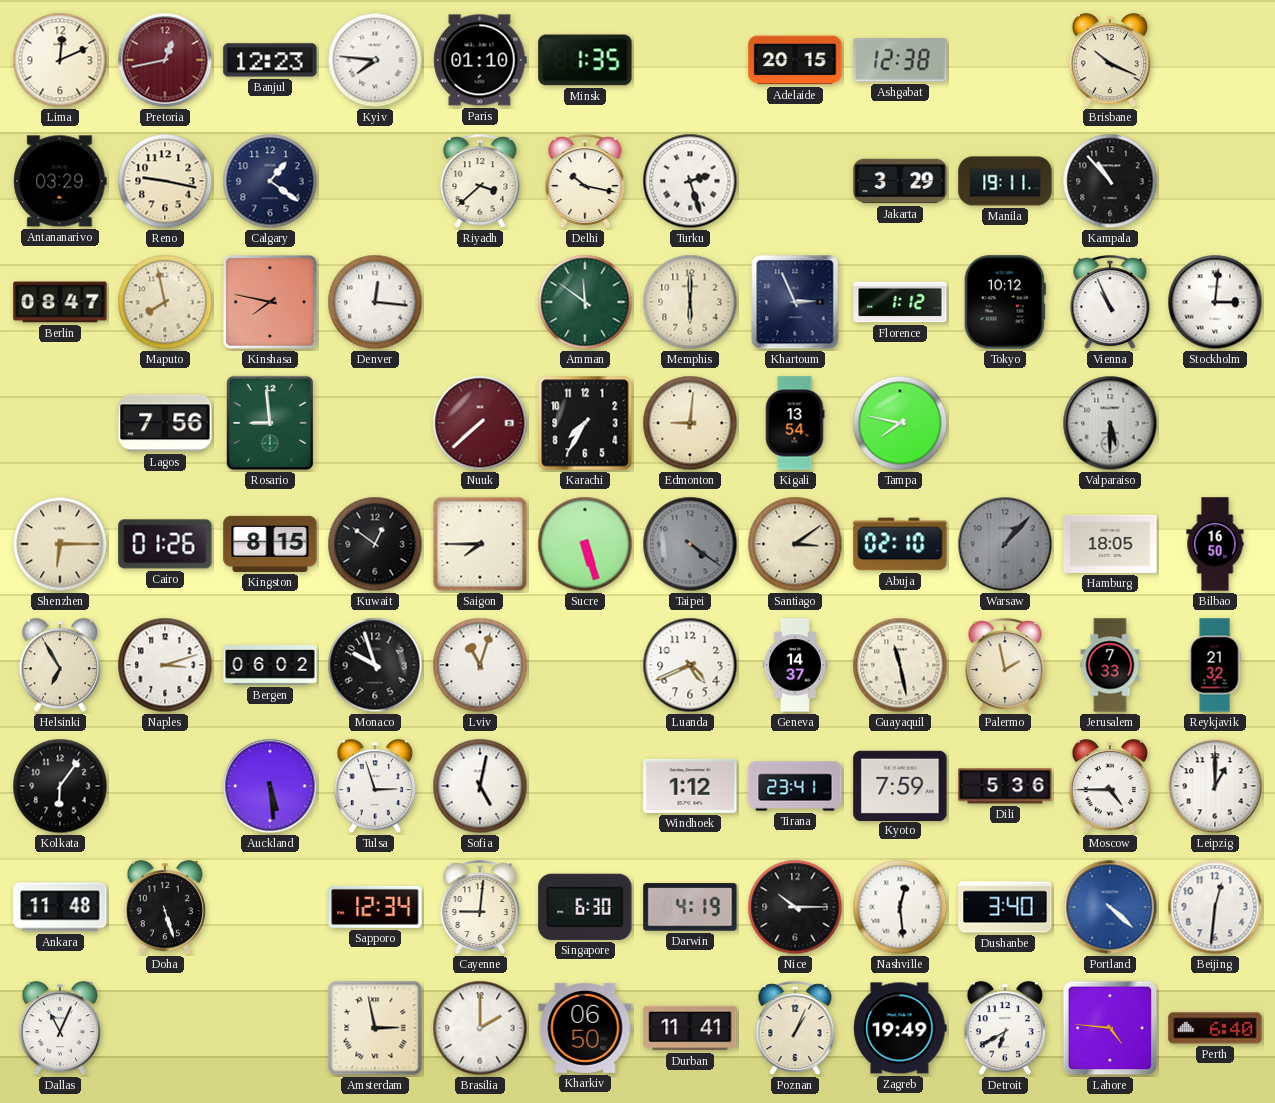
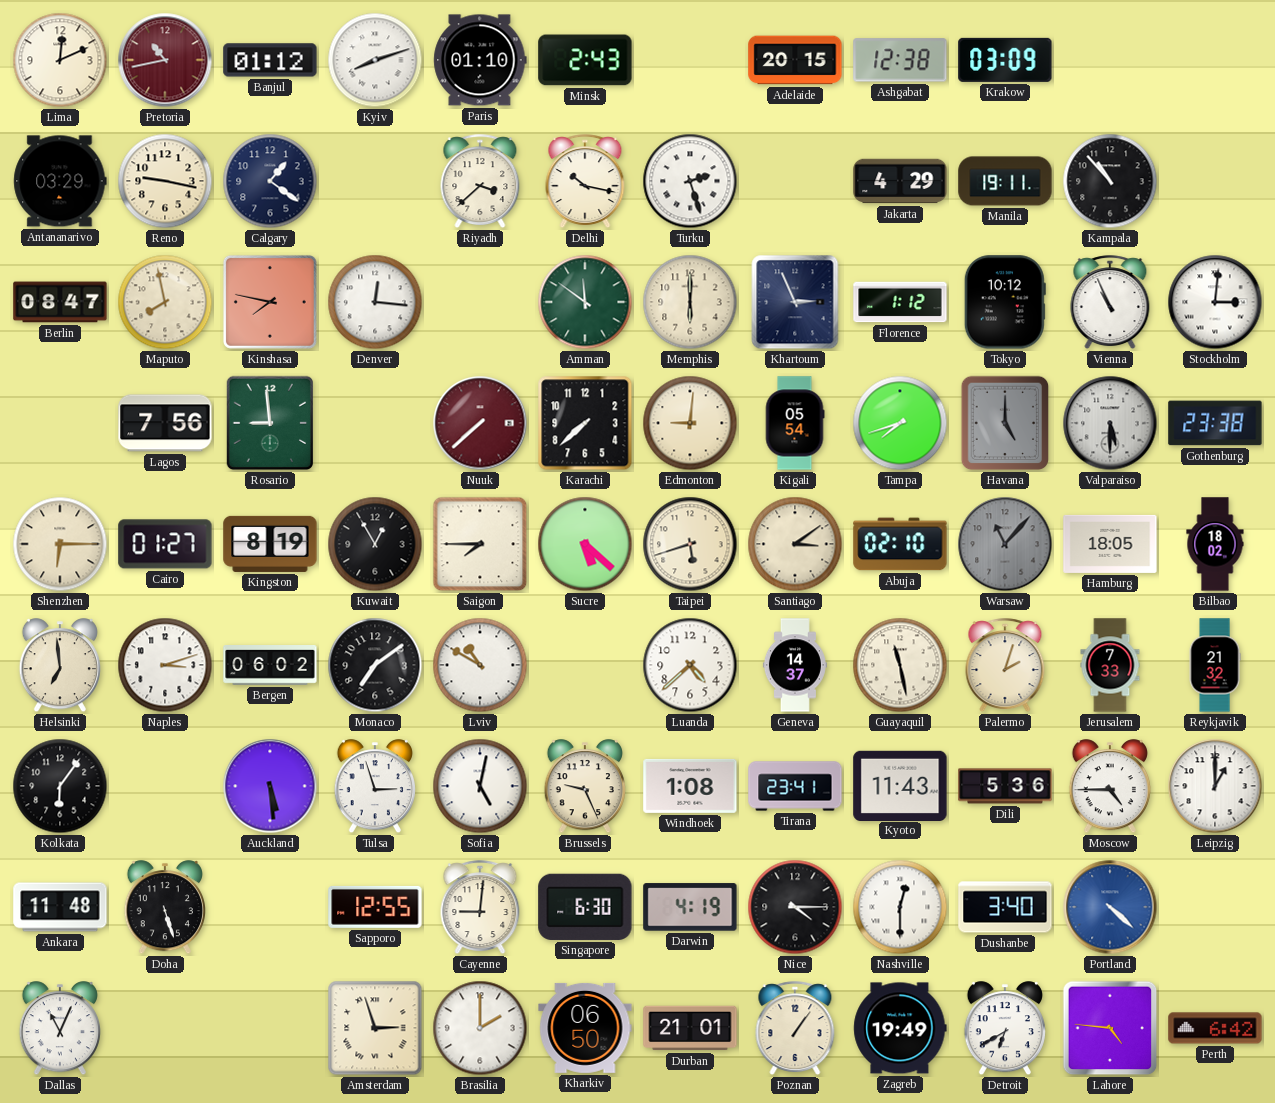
Pretoria: 12:43 -> 10:43 (165, 60)
Banjul: 12:23 -> 01:12 (270, 60)
Kyiv: 7:46 -> 8:12 (375, 60)
Minsk: 1:35 -> 2:43 (585, 60)
Krakow: none -> 03:09 (1005, 60)
Brisbane: 10:19 -> none (1110, 61)
Jakarta: 3:29 -> 4:29 (900, 181)
Karachi: 7:35 -> 7:38 (585, 423)
Kigali: 13:54 -> 05:54 (795, 423)
Tampa: 7:47 -> 7:42 (900, 423)
Havana: none -> 5:00 (1005, 423)
Gothenburg: none -> 23:38 (1215, 423)
Cairo: 01:26 -> 01:27 (165, 544)
Kingston: 8:15 -> 8:19 (270, 544)
Kuwait: 12:51 -> 12:55 (375, 544)
Sucre: 5:27 -> 5:22 (585, 544)
Taipei: 4:21 -> 5:42 (690, 544)
Taipei dial: grey -> cream (690, 544)
Warsaw: 1:07 -> 11:07 (1005, 544)
Bilbao: 16:50 -> 18:02 (1215, 544)
Helsinki: 6:55 -> 6:59 (60, 666)
Monaco: 9:57 -> 7:09 (375, 665)
Lviv: 11:03 -> 10:50 (480, 665)
Luanda: 4:41 -> 4:38 (690, 665)
Palermo: 1:58 -> 2:03 (1005, 666)
Brussels: none -> 9:26 (585, 787)
Windhoek: 1:12 -> 1:08 (690, 786)
Kyoto: 7:59 -> 11:43 (900, 785)
Sapporo: 12:34 -> 12:55 (375, 907)
Nice: 10:15 -> 4:15 (795, 907)
Nashville: 12:29 -> 12:30 (900, 907)
Beijing: 12:31 -> none (1215, 907)
Amsterdam: 2:58 -> 2:57 (375, 1028)
Durban: 11:41 -> 21:01 (690, 1028)
Poznan: 1:04 -> 1:06 (795, 1029)
Perth: 6:40 -> 6:42 (1215, 1028)
